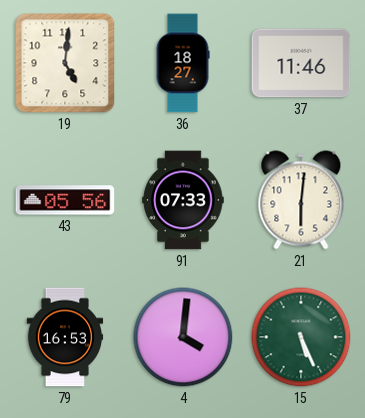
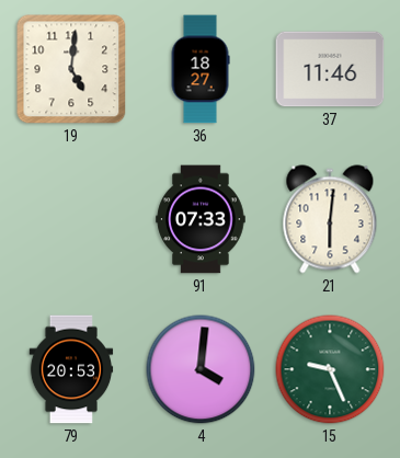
43: 05:56 -> none (65, 200)
79: 16:53 -> 20:53 (71, 369)
15: 5:26 -> 9:26 (330, 369)
